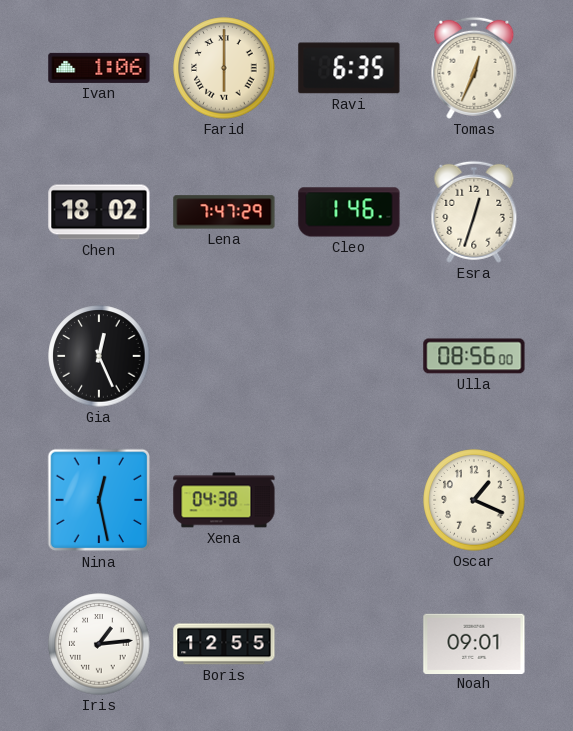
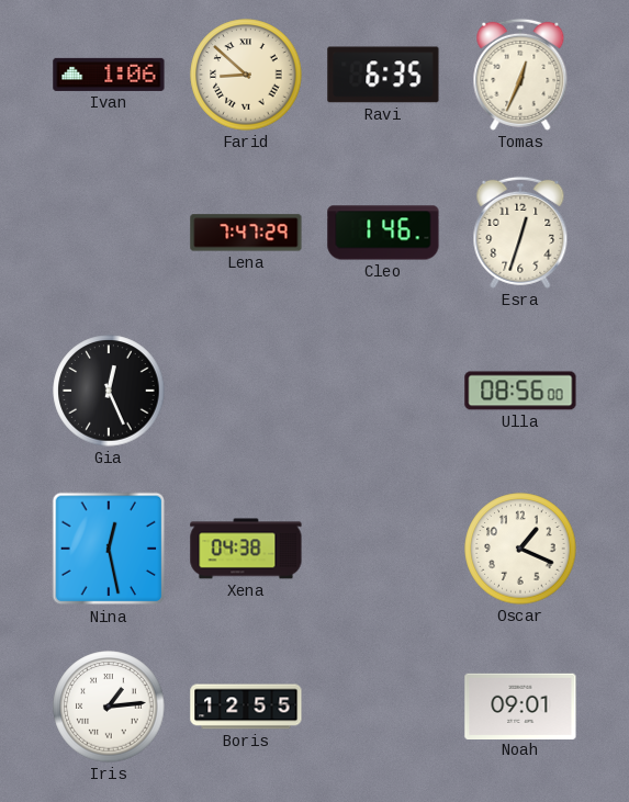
Farid: 6:00 -> 8:52 (246, 75)
Chen: 18:02 -> none (99, 212)
